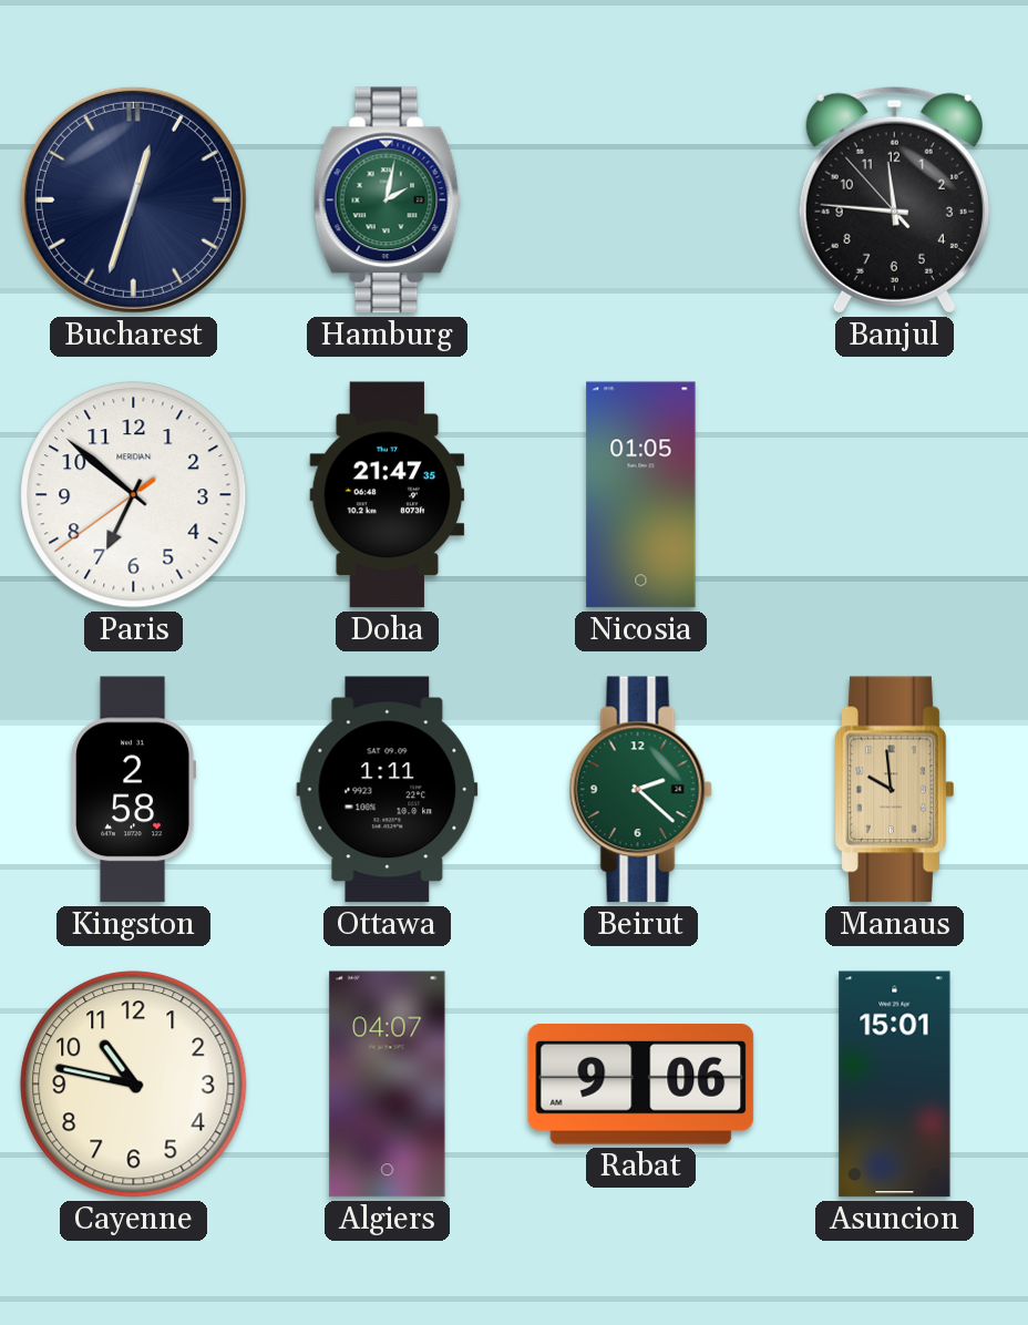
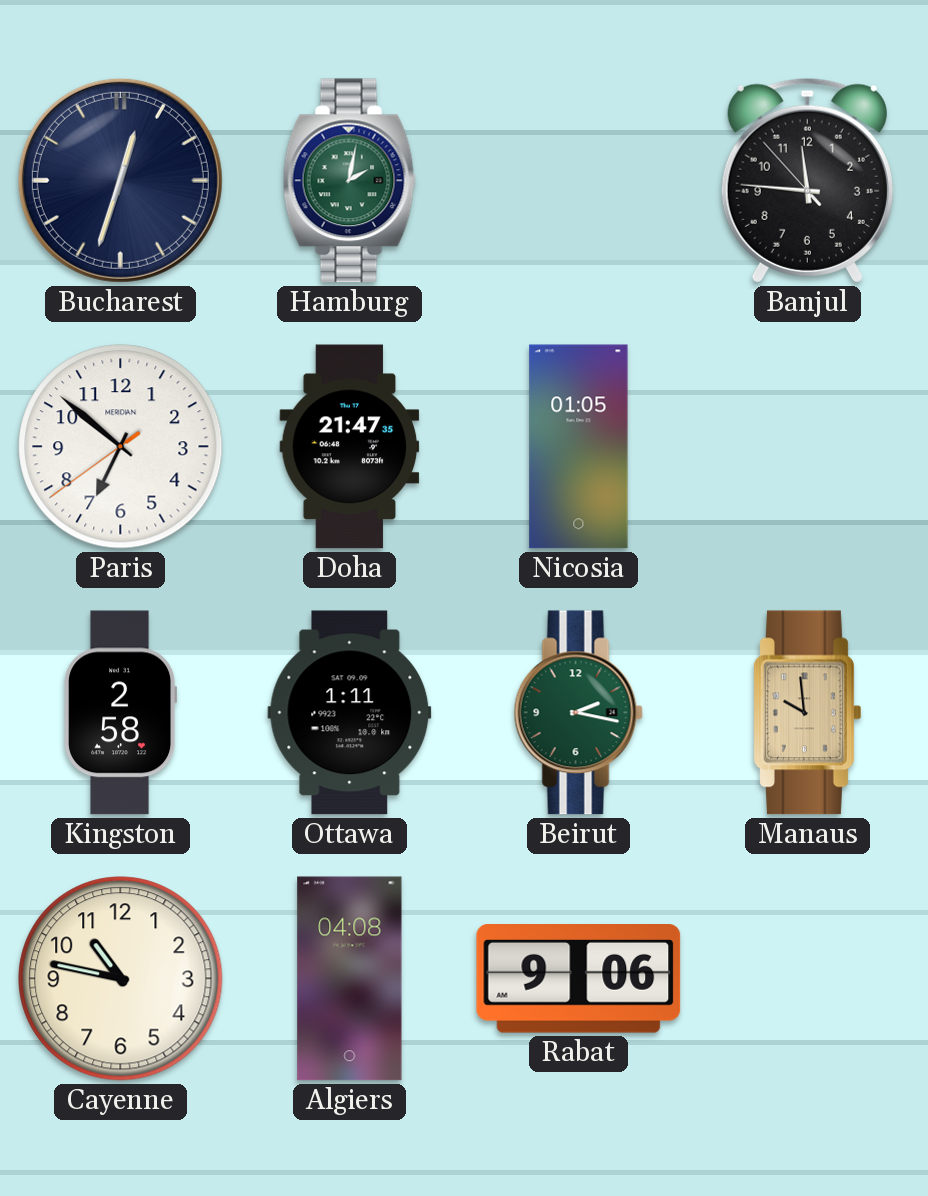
Beirut: 2:22 -> 2:17 (578, 713)
Algiers: 04:07 -> 04:08 (350, 979)
Asuncion: 15:01 -> none (895, 1085)
